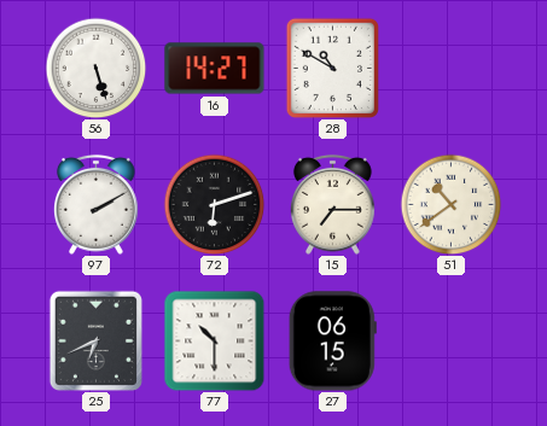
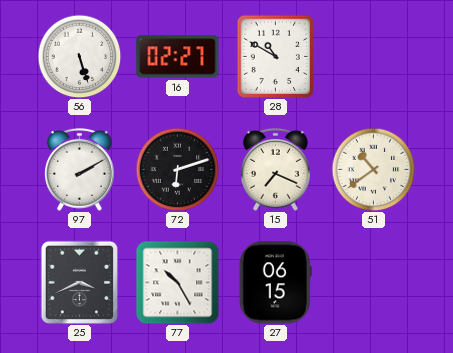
16: 14:27 -> 02:27 (178, 57)
15: 7:15 -> 7:19 (276, 169)
25: 6:41 -> 3:41 (79, 282)
77: 10:30 -> 10:25 (177, 282)
